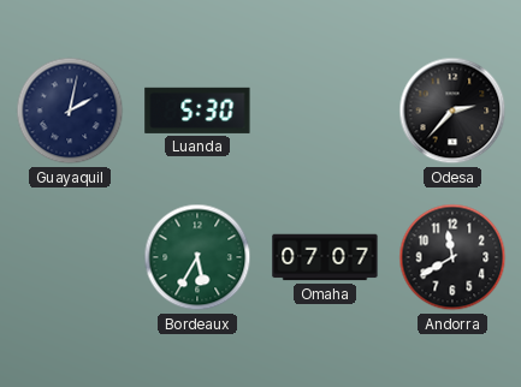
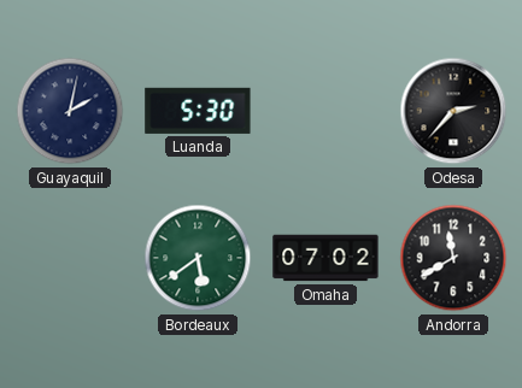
Bordeaux: 5:35 -> 5:39 (198, 258)
Omaha: 07:07 -> 07:02 (325, 258)
